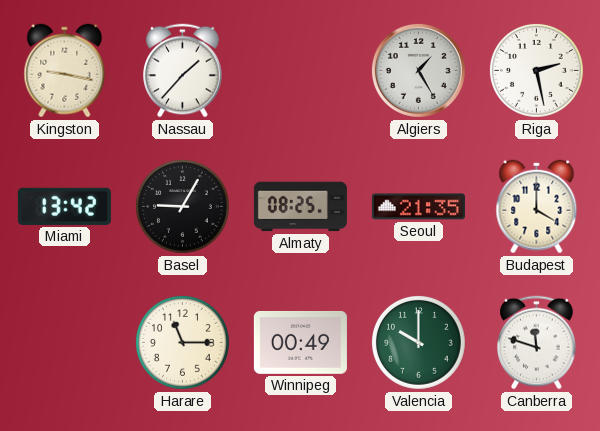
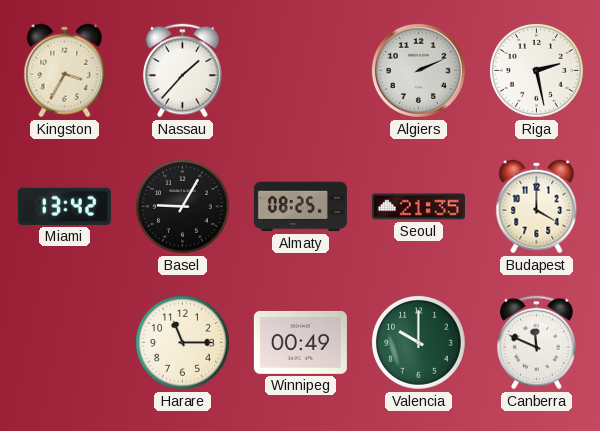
Kingston: 9:17 -> 3:35 (65, 71)
Algiers: 1:25 -> 2:11 (418, 70)
Canberra: 11:48 -> 11:49 (537, 343)
